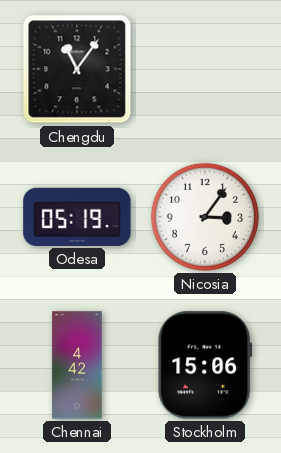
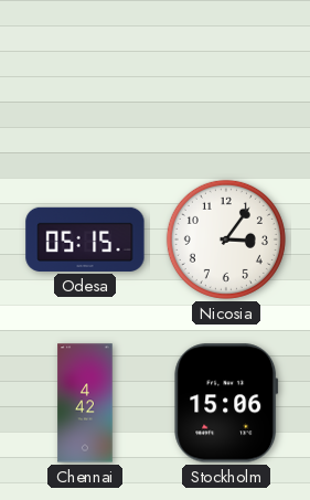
Chengdu: 11:06 -> none (77, 69)
Odesa: 05:19 -> 05:15 (85, 240)
